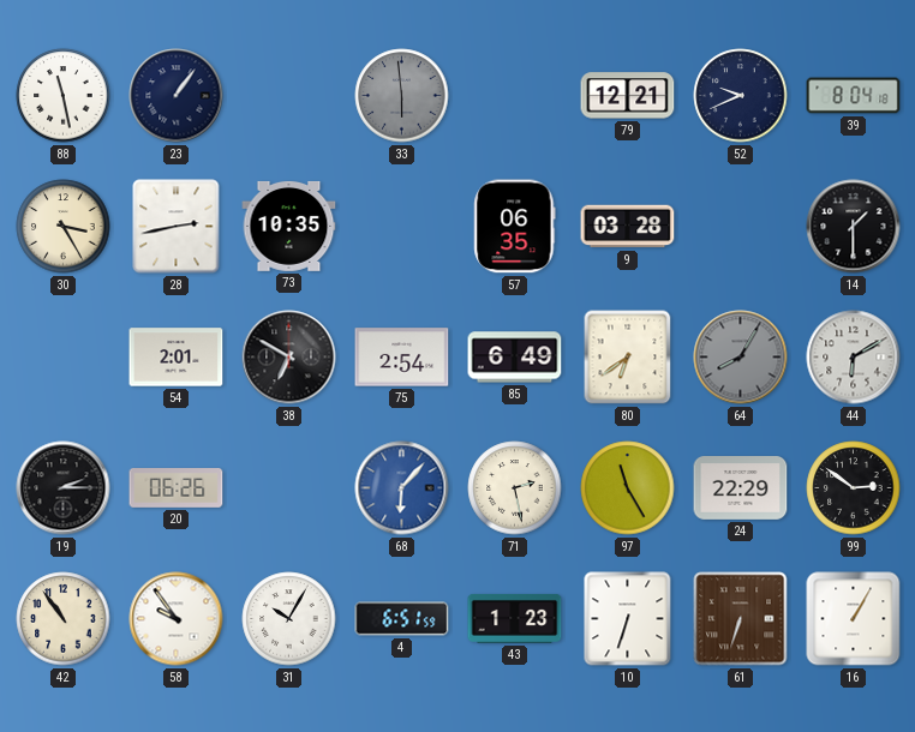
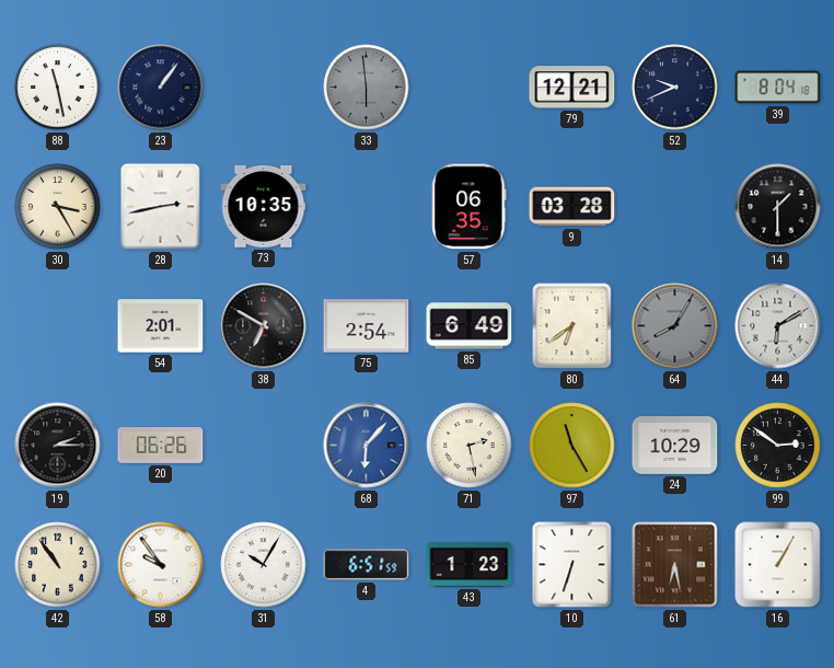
24: 22:29 -> 10:29 (675, 446)
61: 6:33 -> 6:28 (675, 565)
